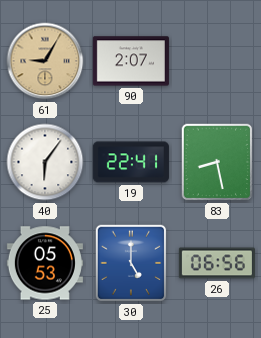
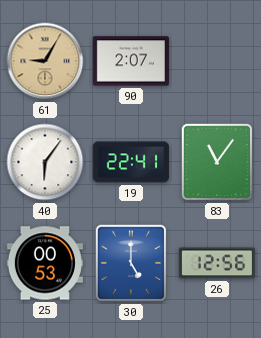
83: 8:28 -> 11:06 (217, 162)
25: 05:53 -> 00:53 (45, 263)
26: 06:56 -> 12:56 (217, 263)
